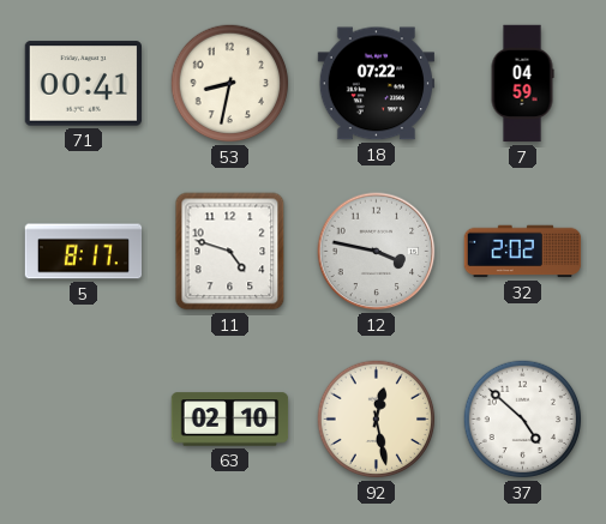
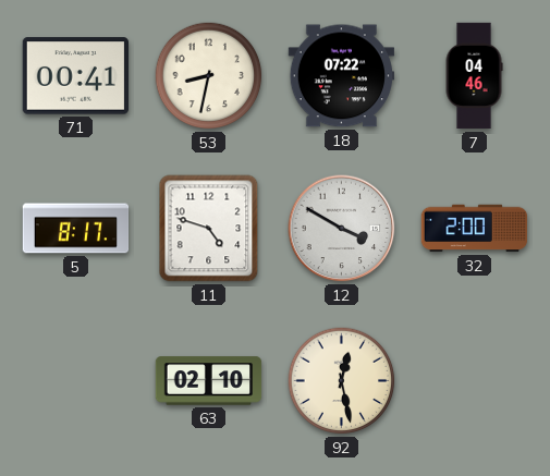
7: 04:59 -> 04:46 (474, 76)
12: 3:47 -> 3:50 (342, 229)
32: 2:02 -> 2:00 (475, 229)
37: 4:52 -> none (523, 420)
